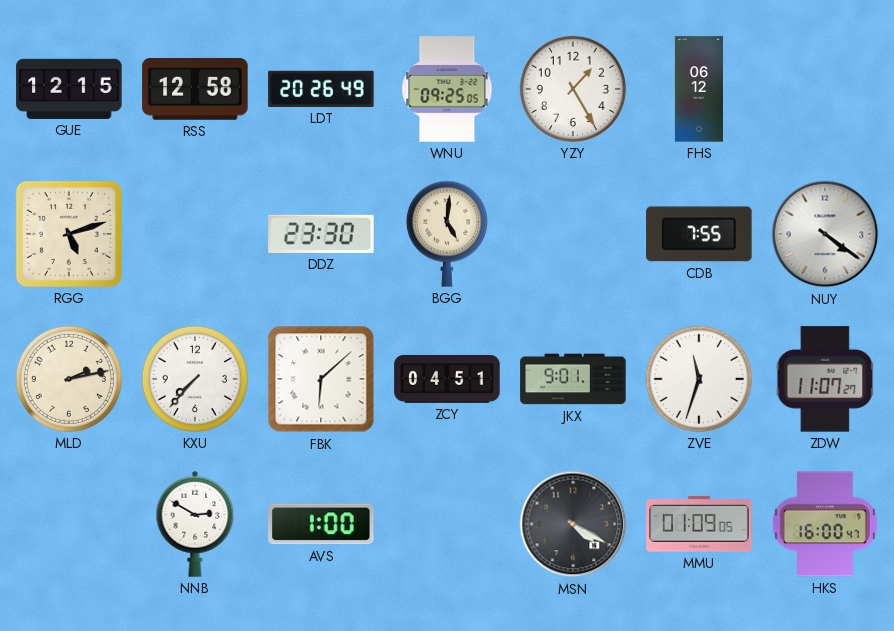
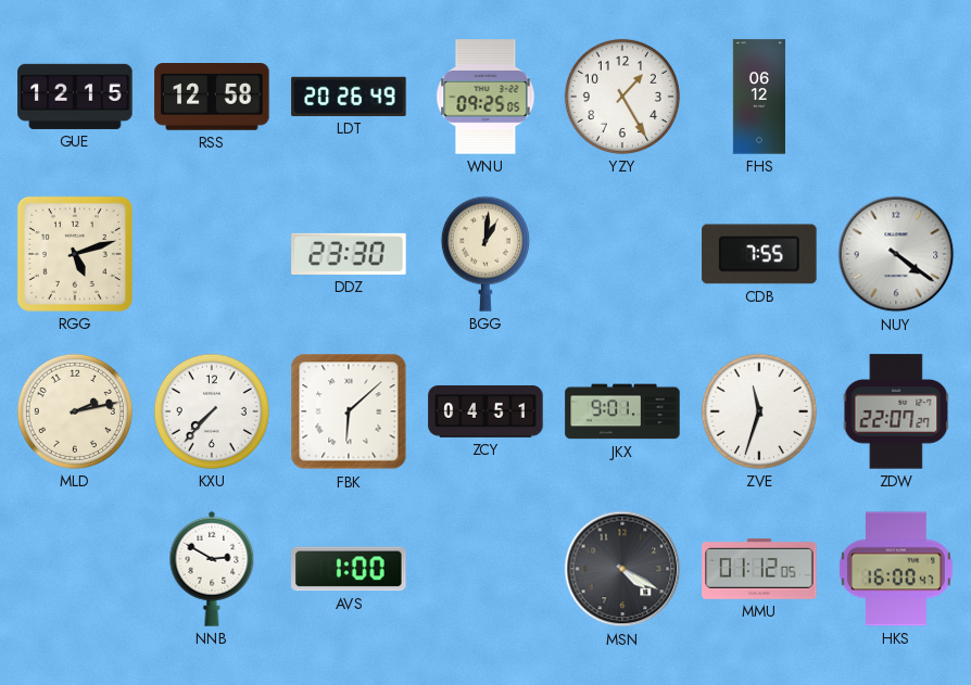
BGG: 5:01 -> 1:01 (485, 254)
ZDW: 11:07 -> 22:07 (896, 411)
MMU: 01:09 -> 01:12 (759, 569)
